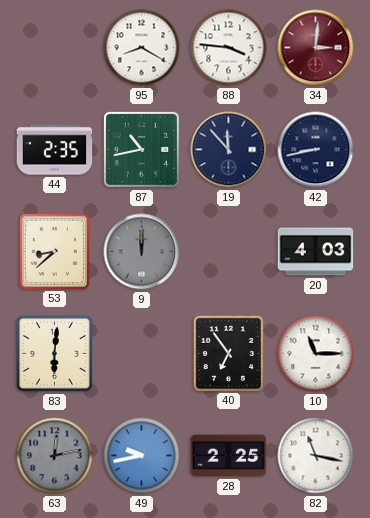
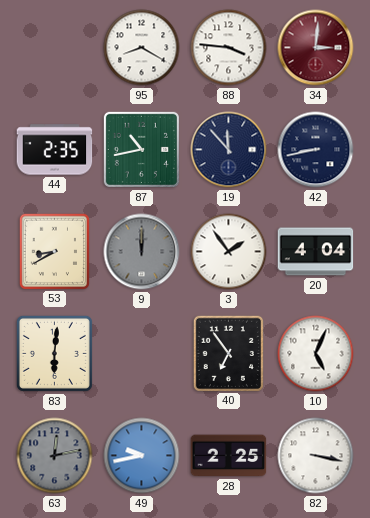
53: 8:38 -> 8:40 (54, 251)
3: none -> 1:54 (229, 252)
20: 4:03 -> 4:04 (316, 252)
10: 11:15 -> 5:04 (316, 354)
82: 11:17 -> 3:17 (316, 456)
